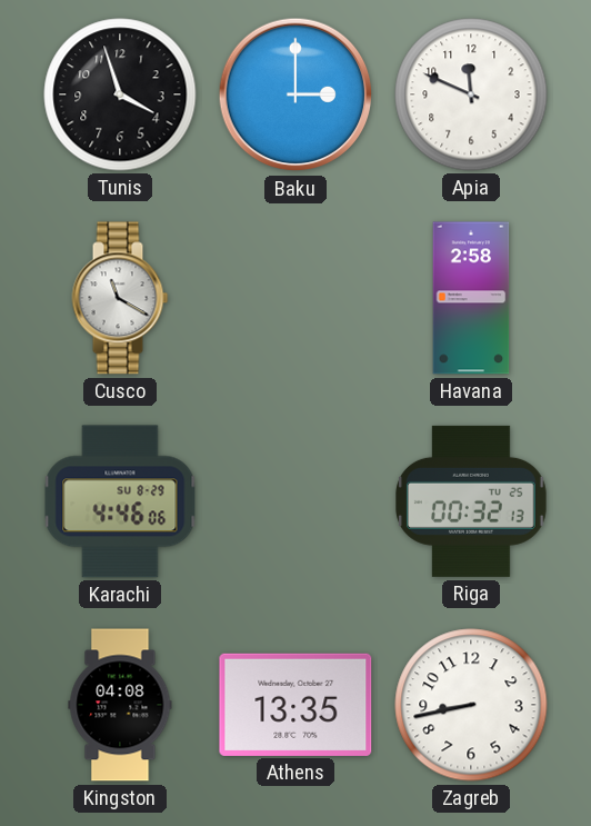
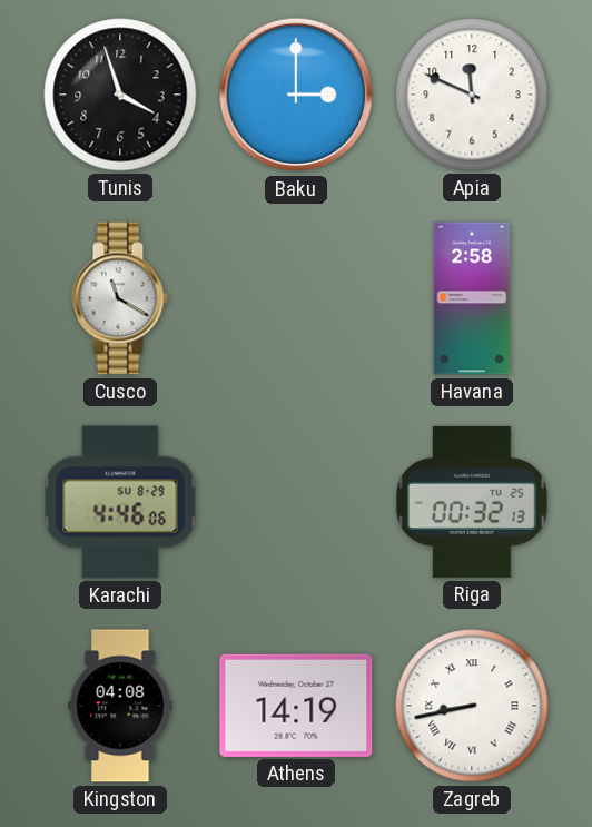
Athens: 13:35 -> 14:19 (296, 706)
Zagreb numerals: Arabic -> Roman (472, 706)
